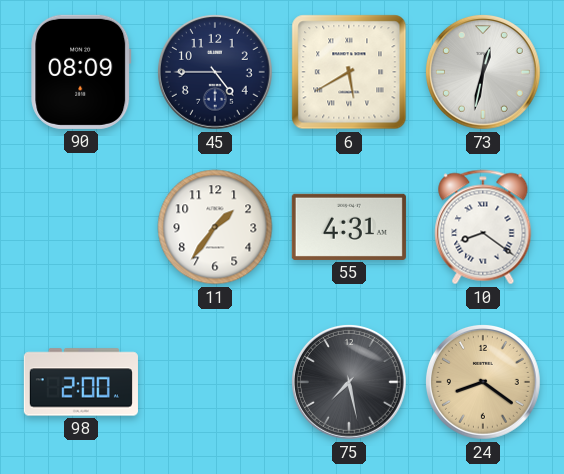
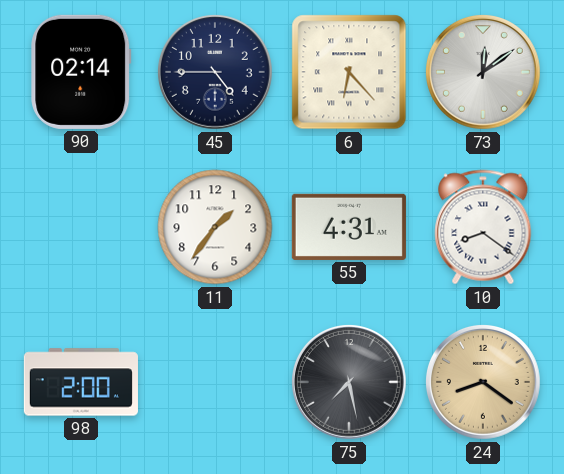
90: 08:09 -> 02:14 (81, 72)
6: 5:40 -> 6:23 (349, 72)
73: 12:32 -> 12:09 (483, 72)
